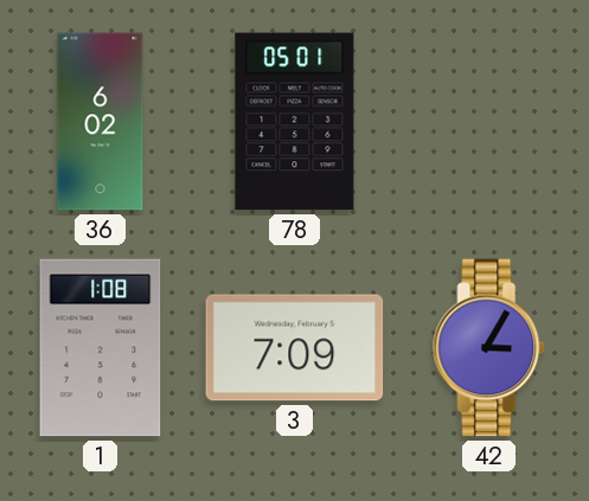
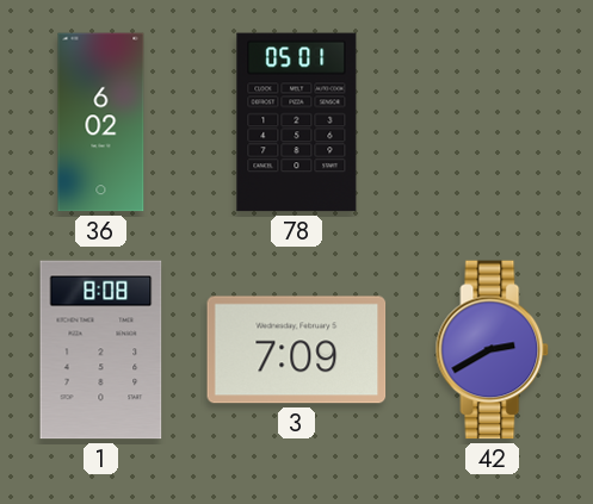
1: 1:08 -> 8:08 (101, 350)
42: 3:05 -> 2:40 (493, 350)
